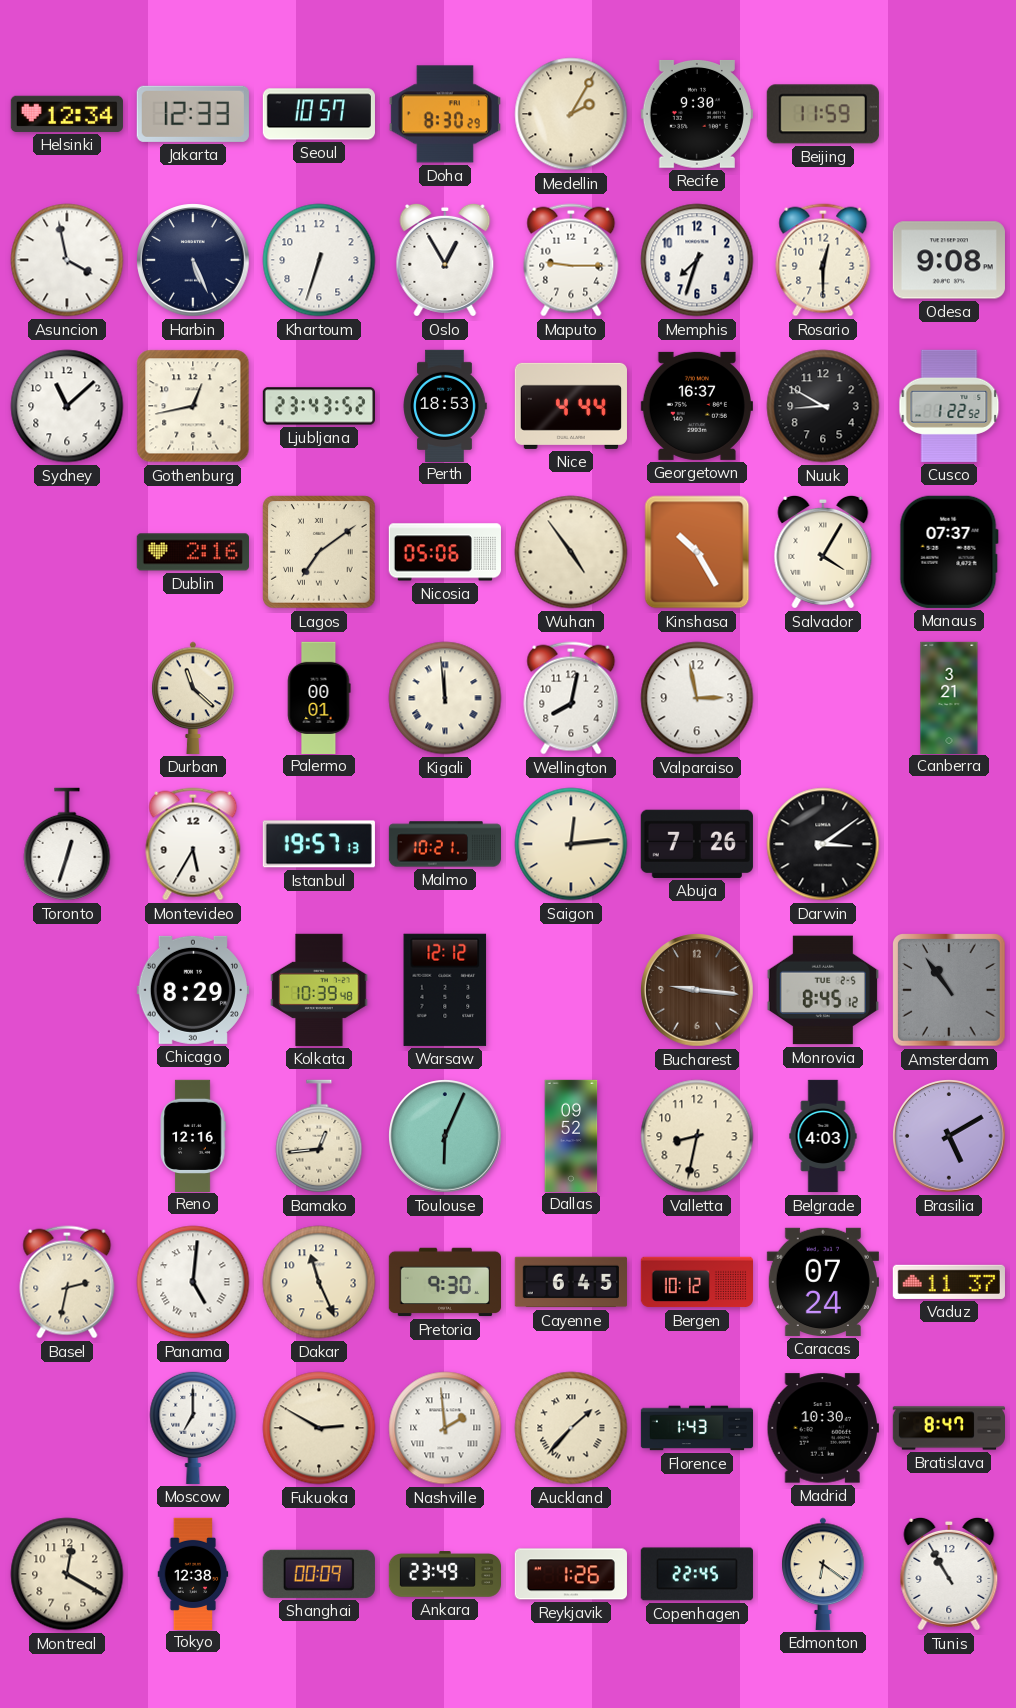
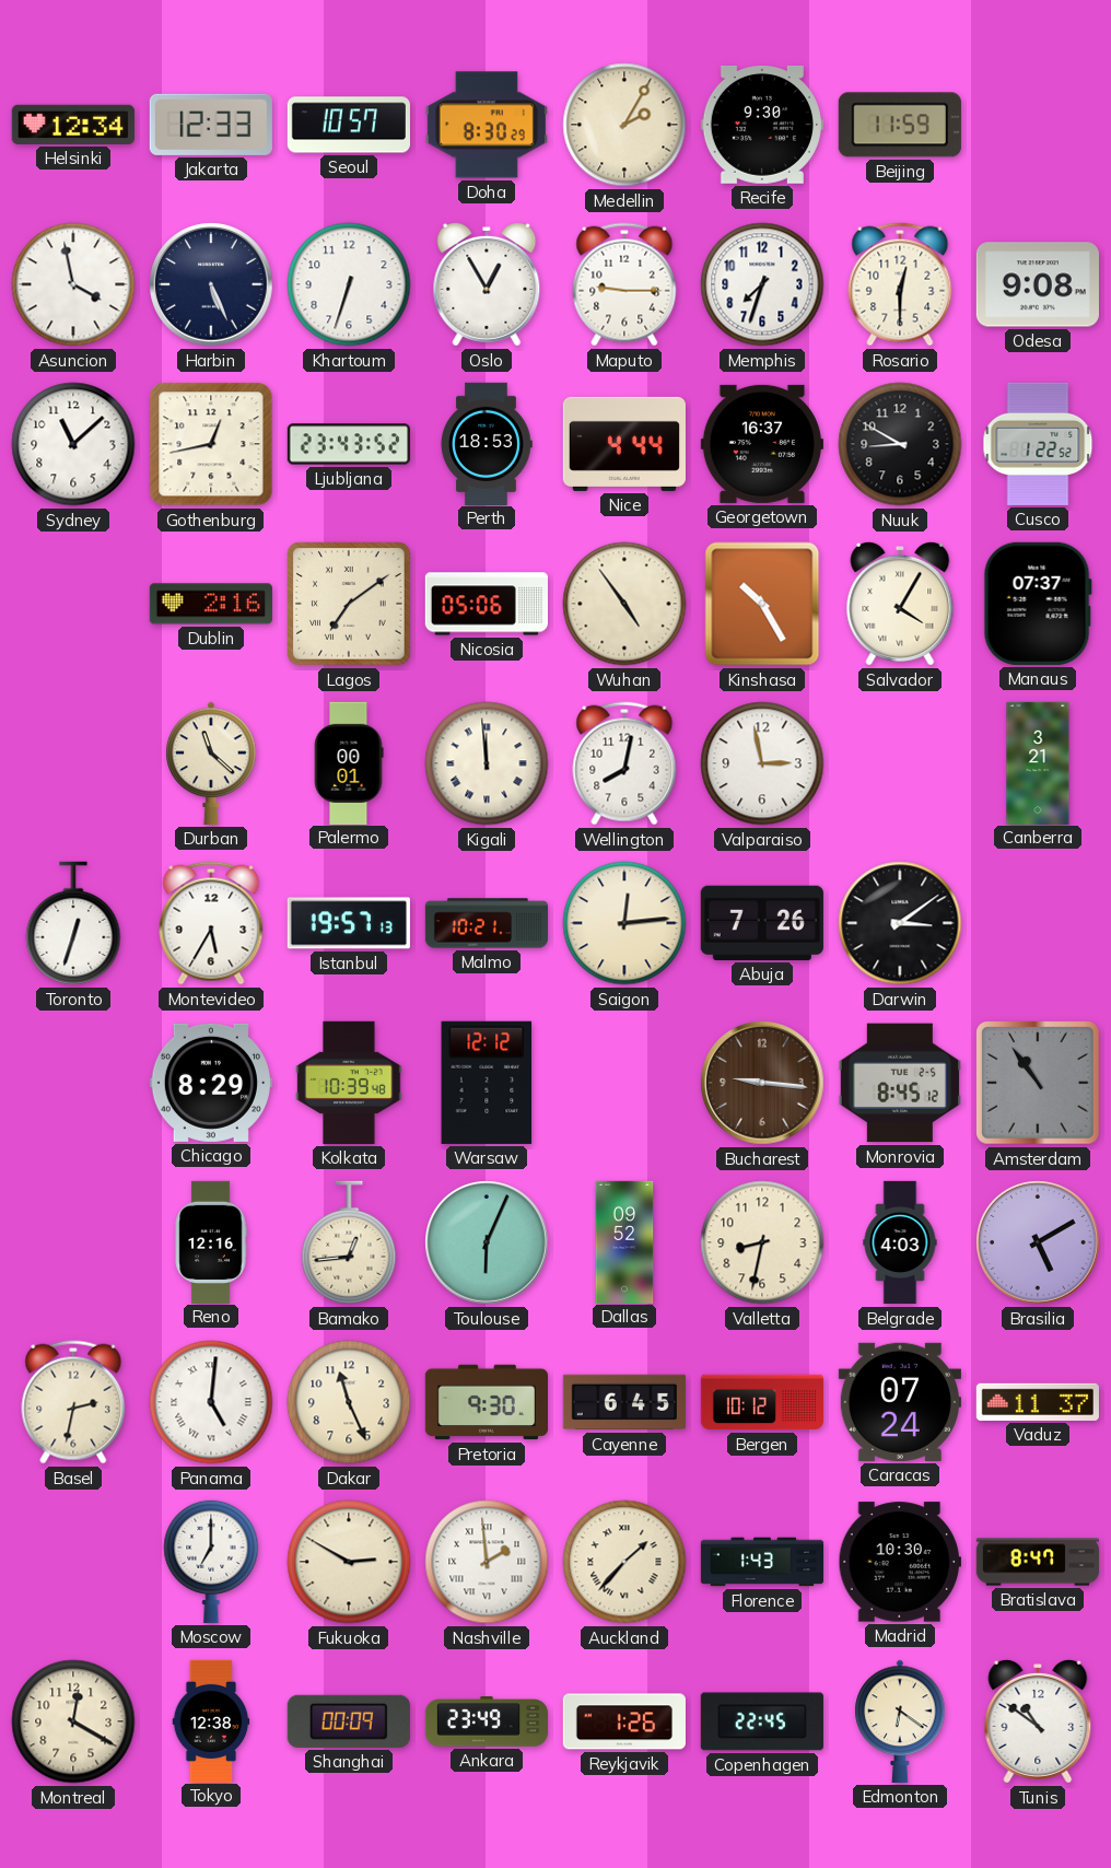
Tunis: 10:55 -> 10:51 (1038, 1721)
